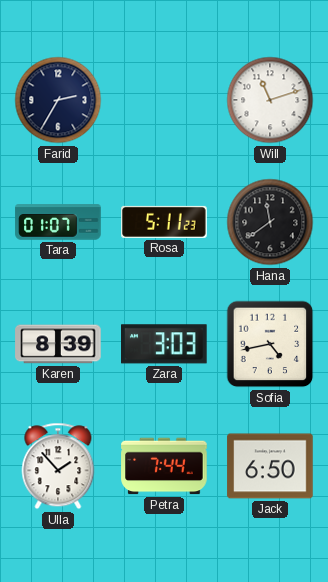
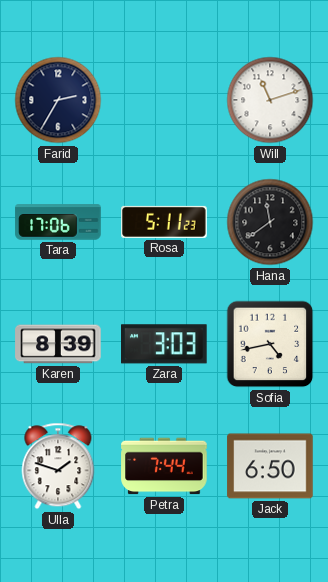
Tara: 01:07 -> 17:06 (58, 222)
Ulla: 1:53 -> 1:48 (58, 466)
